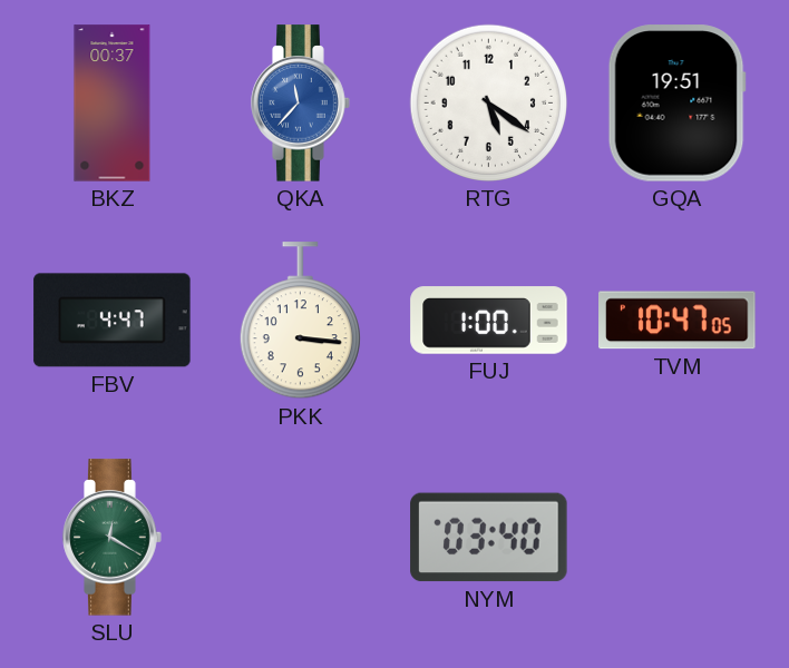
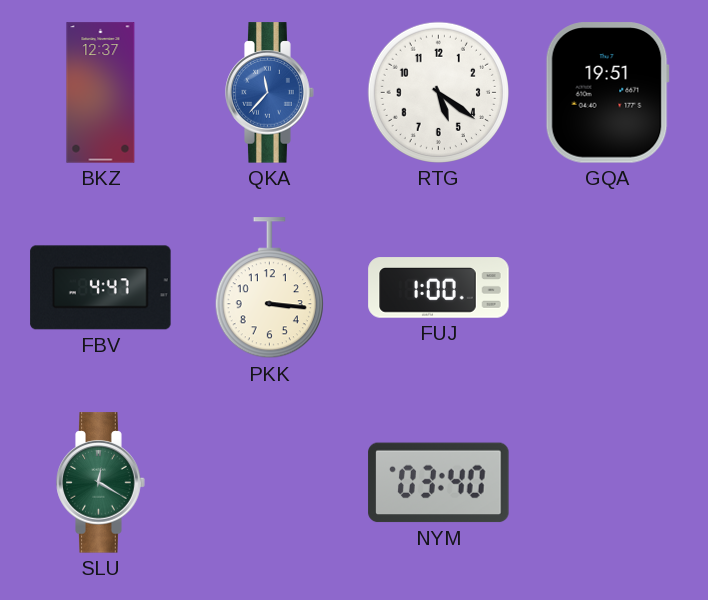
BKZ: 00:37 -> 12:37 (101, 93)
TVM: 10:47 -> none (678, 321)
